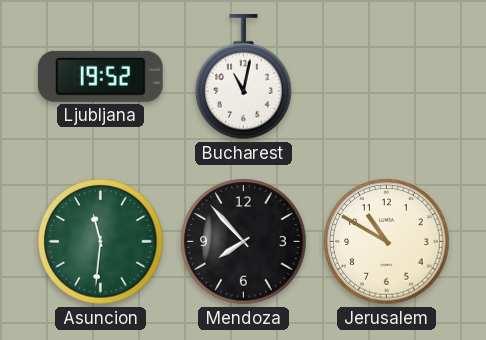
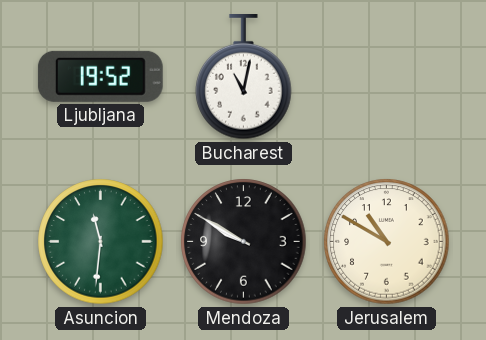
Mendoza: 7:53 -> 9:50 (244, 242)
